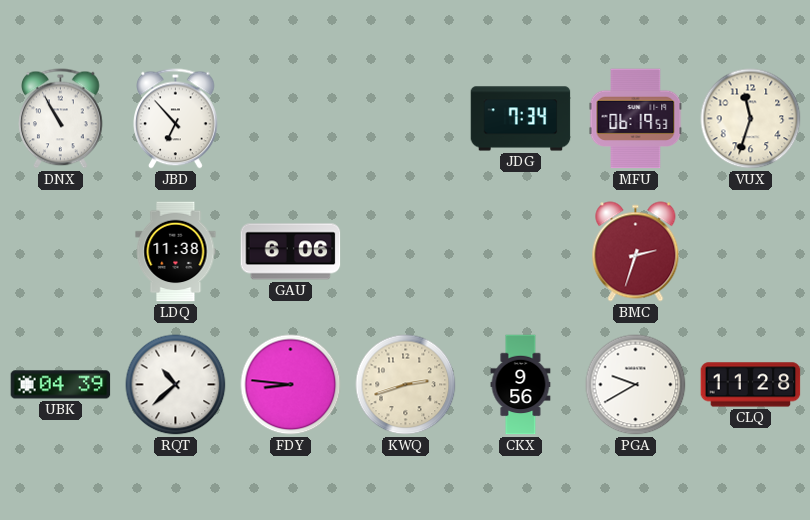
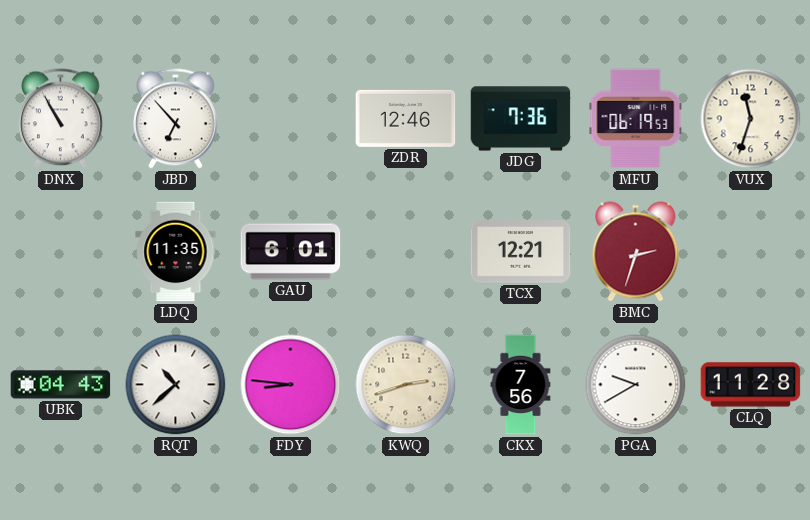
ZDR: none -> 12:46 (406, 118)
JDG: 7:34 -> 7:36 (521, 119)
LDQ: 11:38 -> 11:35 (176, 252)
GAU: 6:06 -> 6:01 (291, 252)
TCX: none -> 12:21 (521, 252)
UBK: 04:39 -> 04:43 (61, 385)
CKX: 9:56 -> 7:56 (521, 385)
